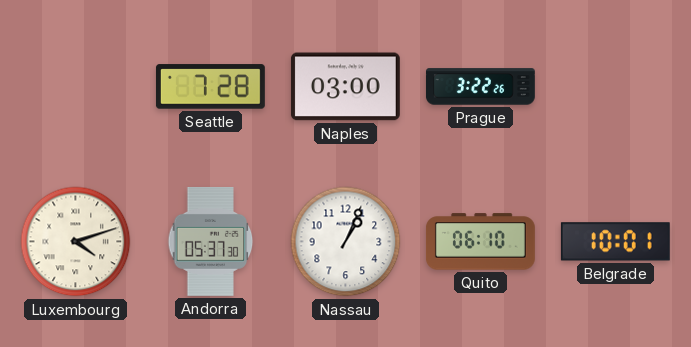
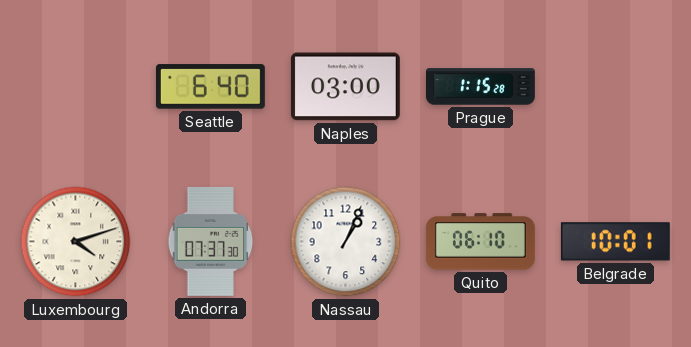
Seattle: 7:28 -> 6:40 (210, 87)
Prague: 3:22 -> 1:15 (480, 87)
Andorra: 05:37 -> 07:37 (211, 241)
